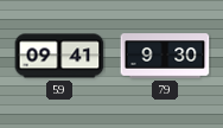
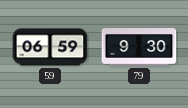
59: 09:41 -> 06:59 (50, 47)
